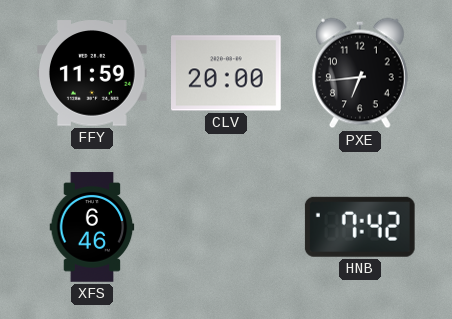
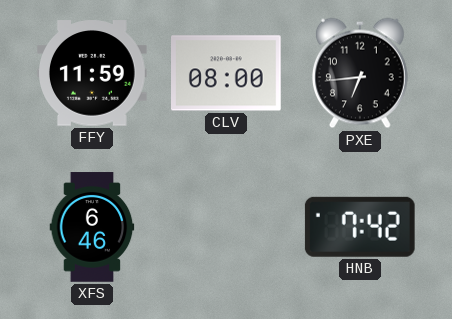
CLV: 20:00 -> 08:00 (227, 73)
